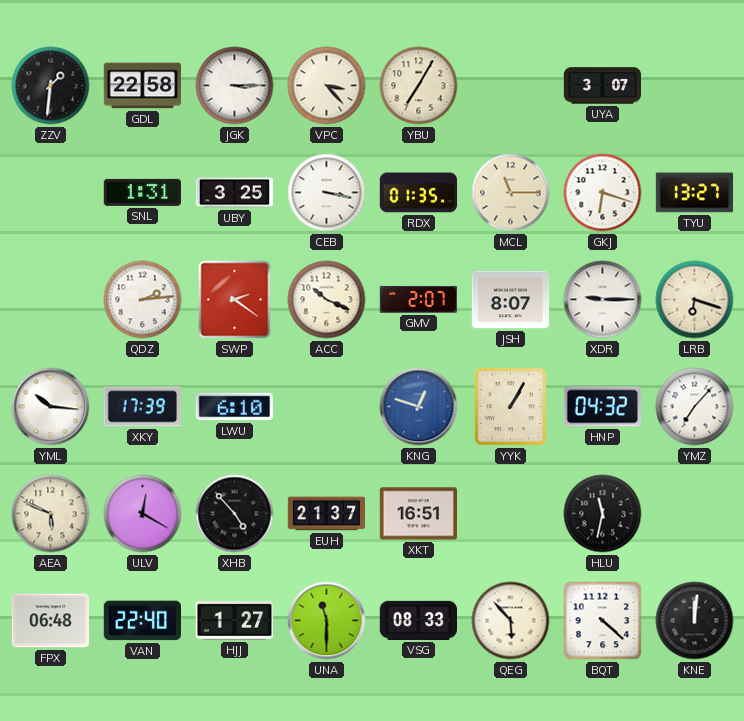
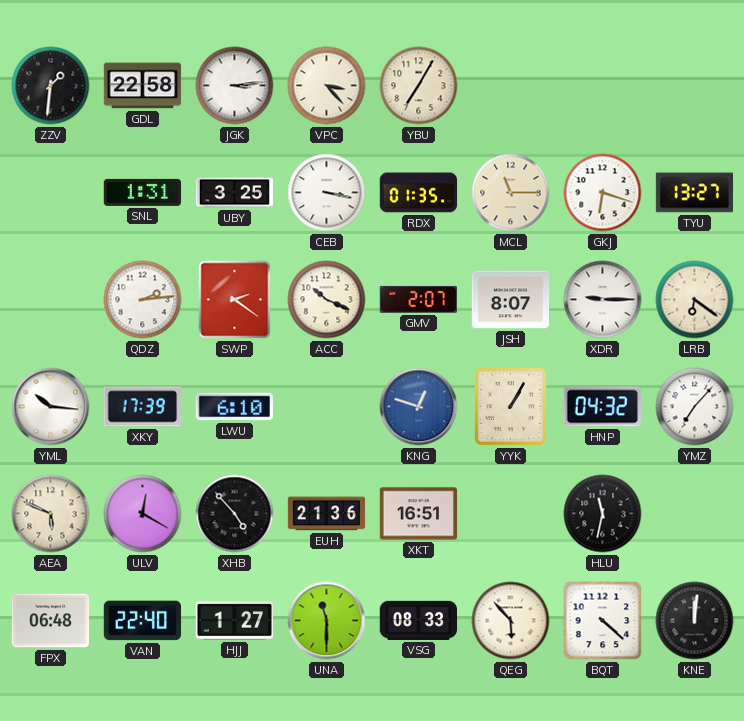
JGK: 3:15 -> 3:14 (235, 86)
UYA: 3:07 -> none (603, 86)
LRB: 6:18 -> 6:21 (695, 300)
EUH: 21:37 -> 21:36 (327, 514)
